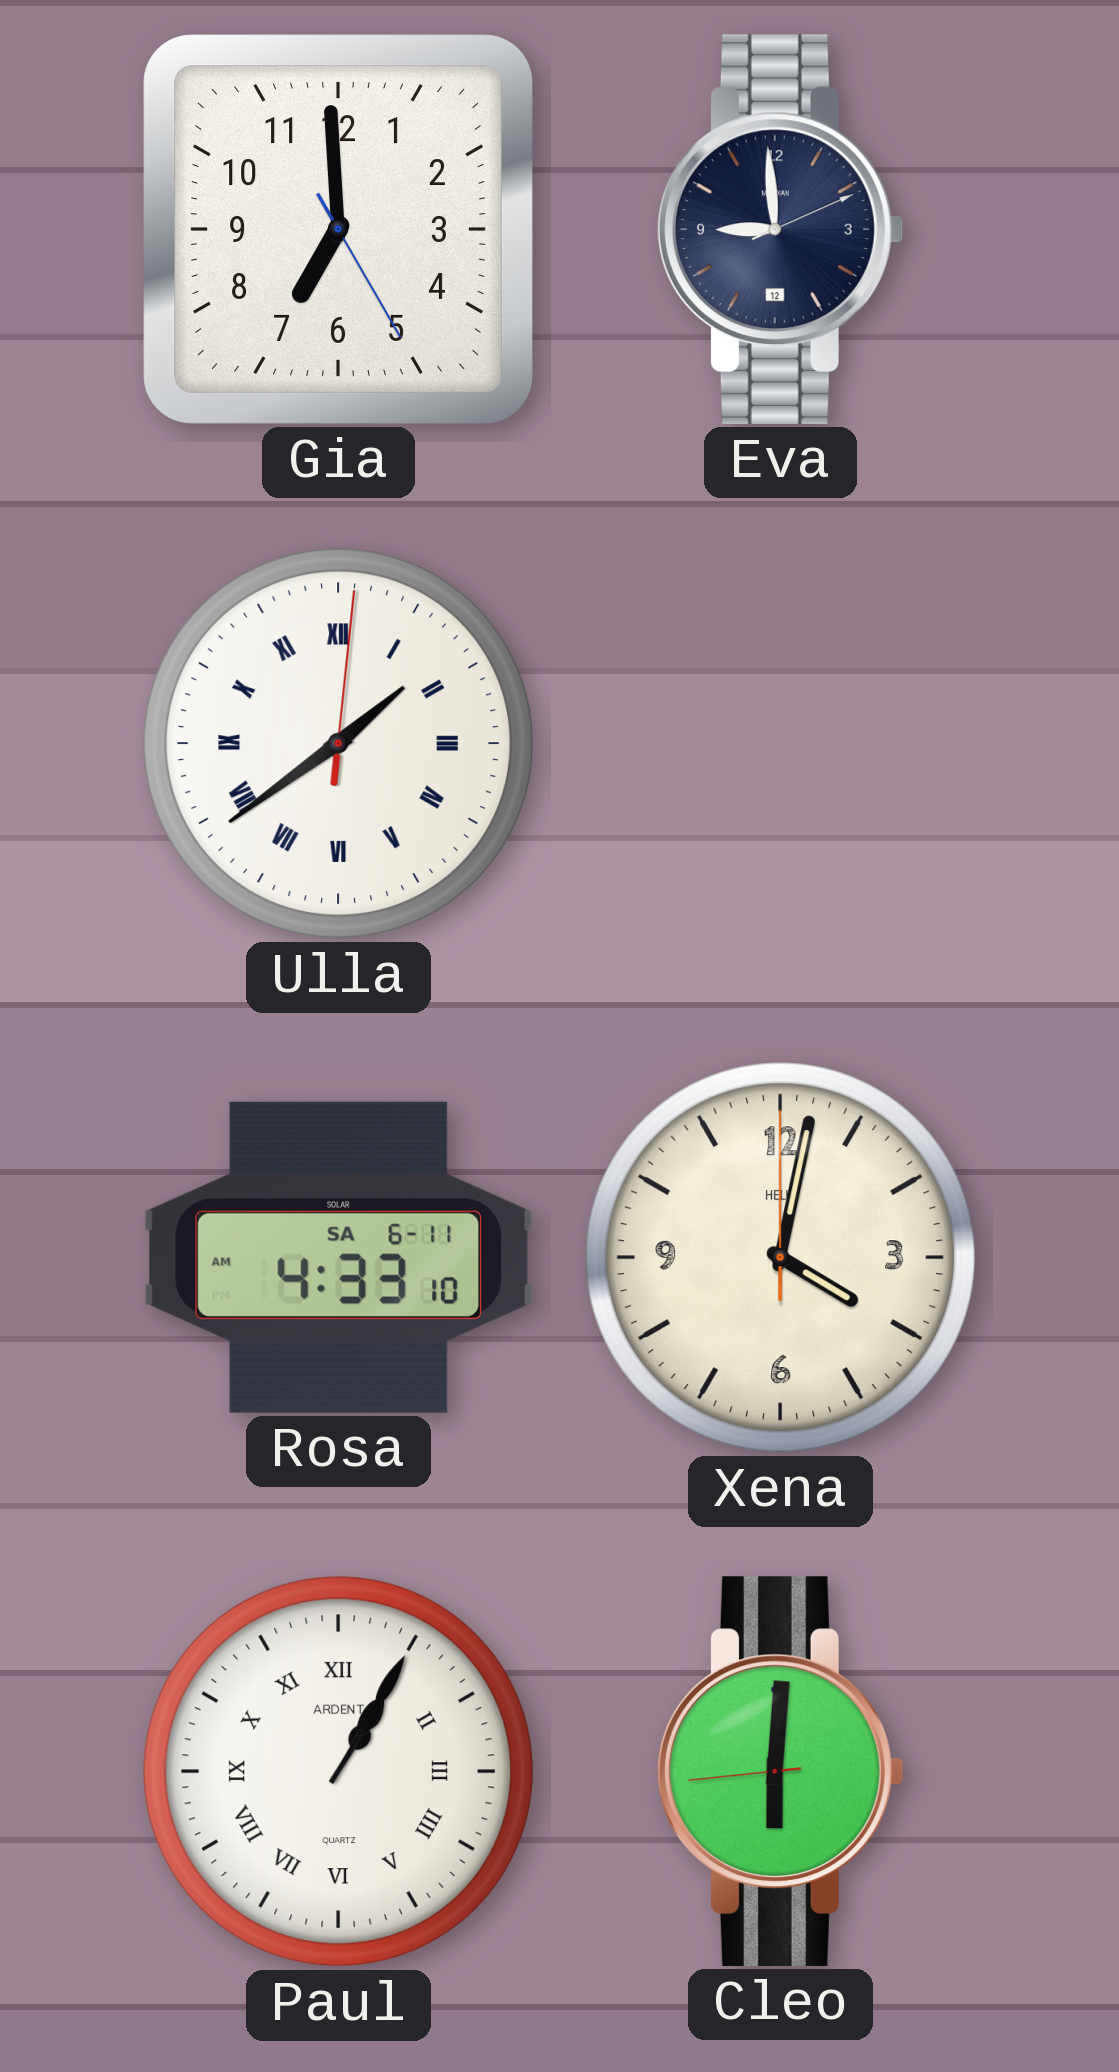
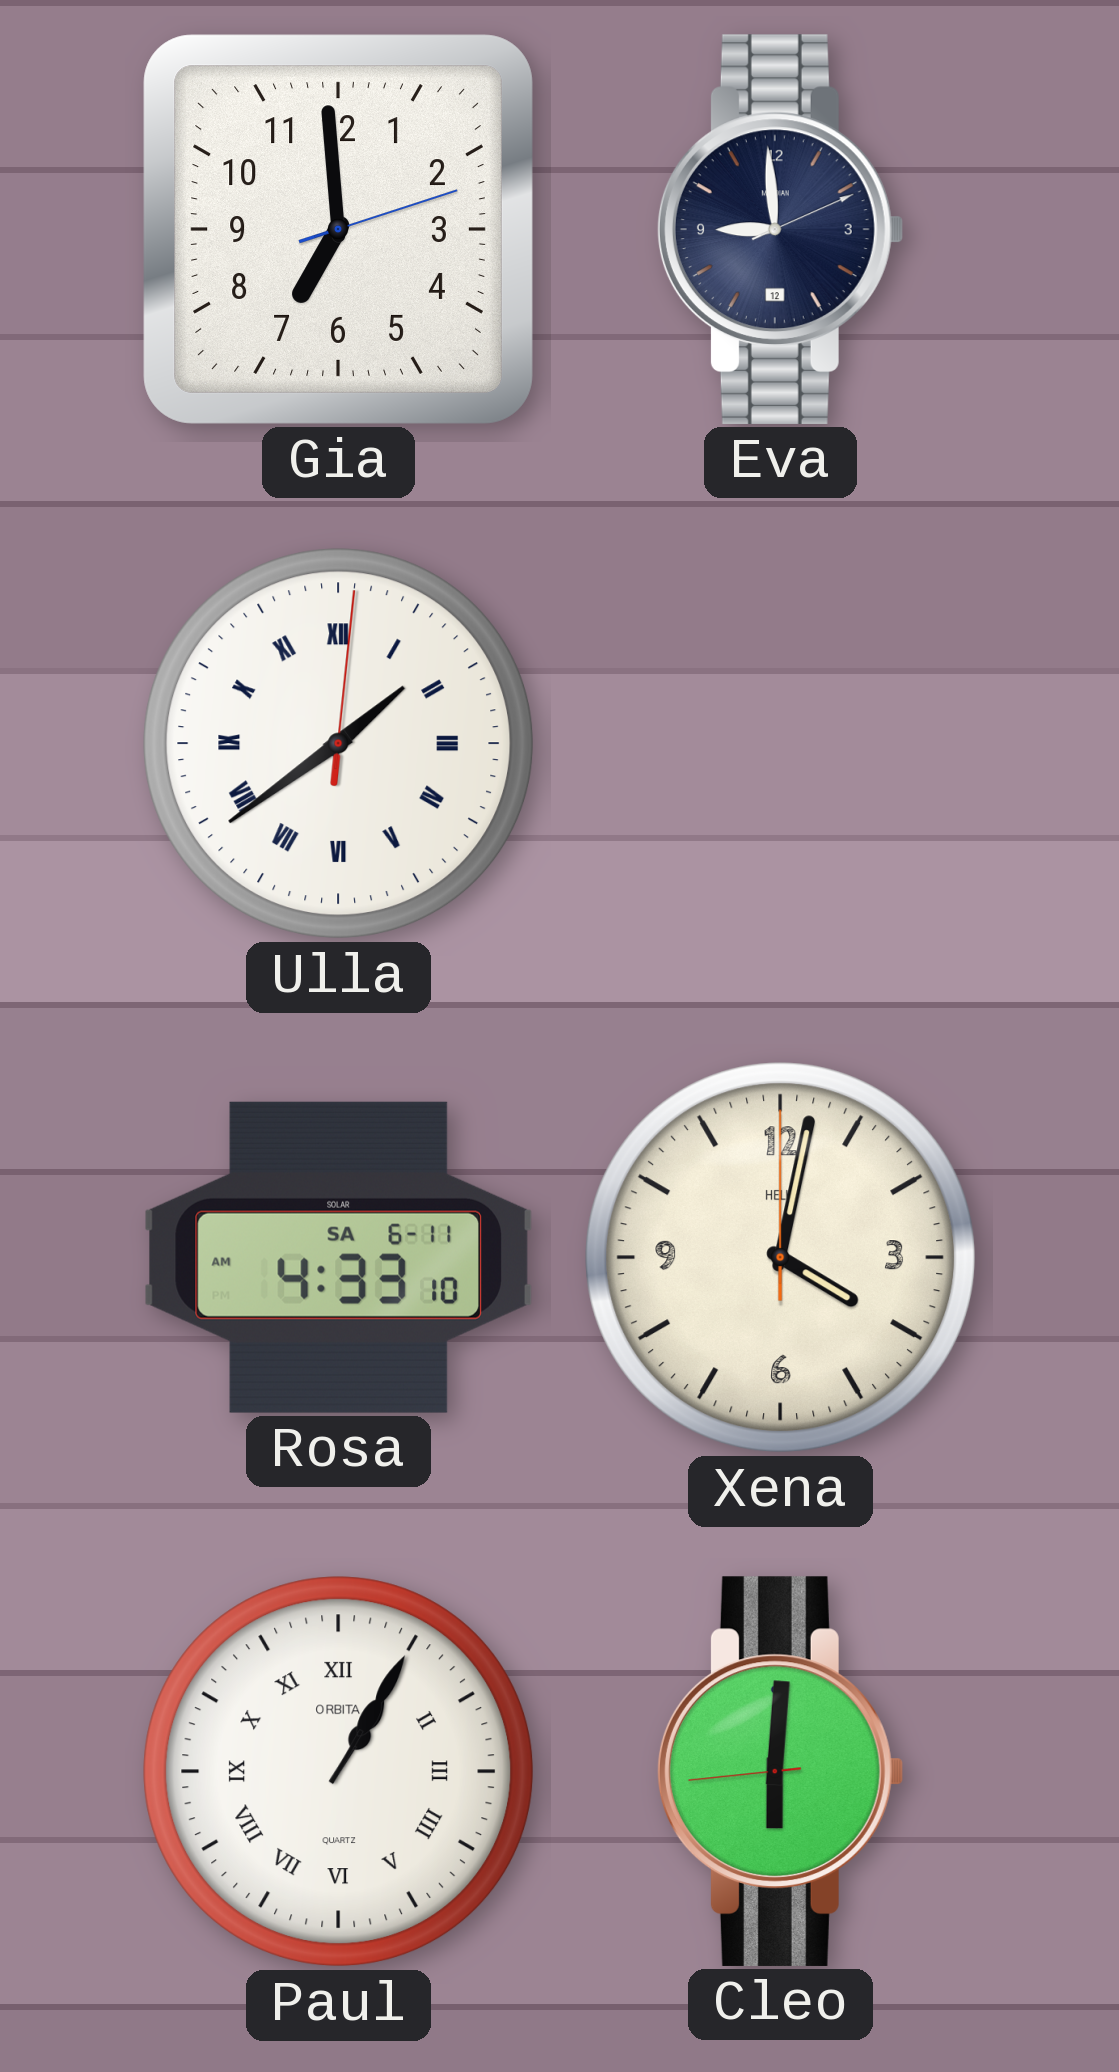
Gia: 6:59:25 -> 6:59:12 (338, 229)
Paul brand: ARDENT -> ORBITA (339, 1772)
